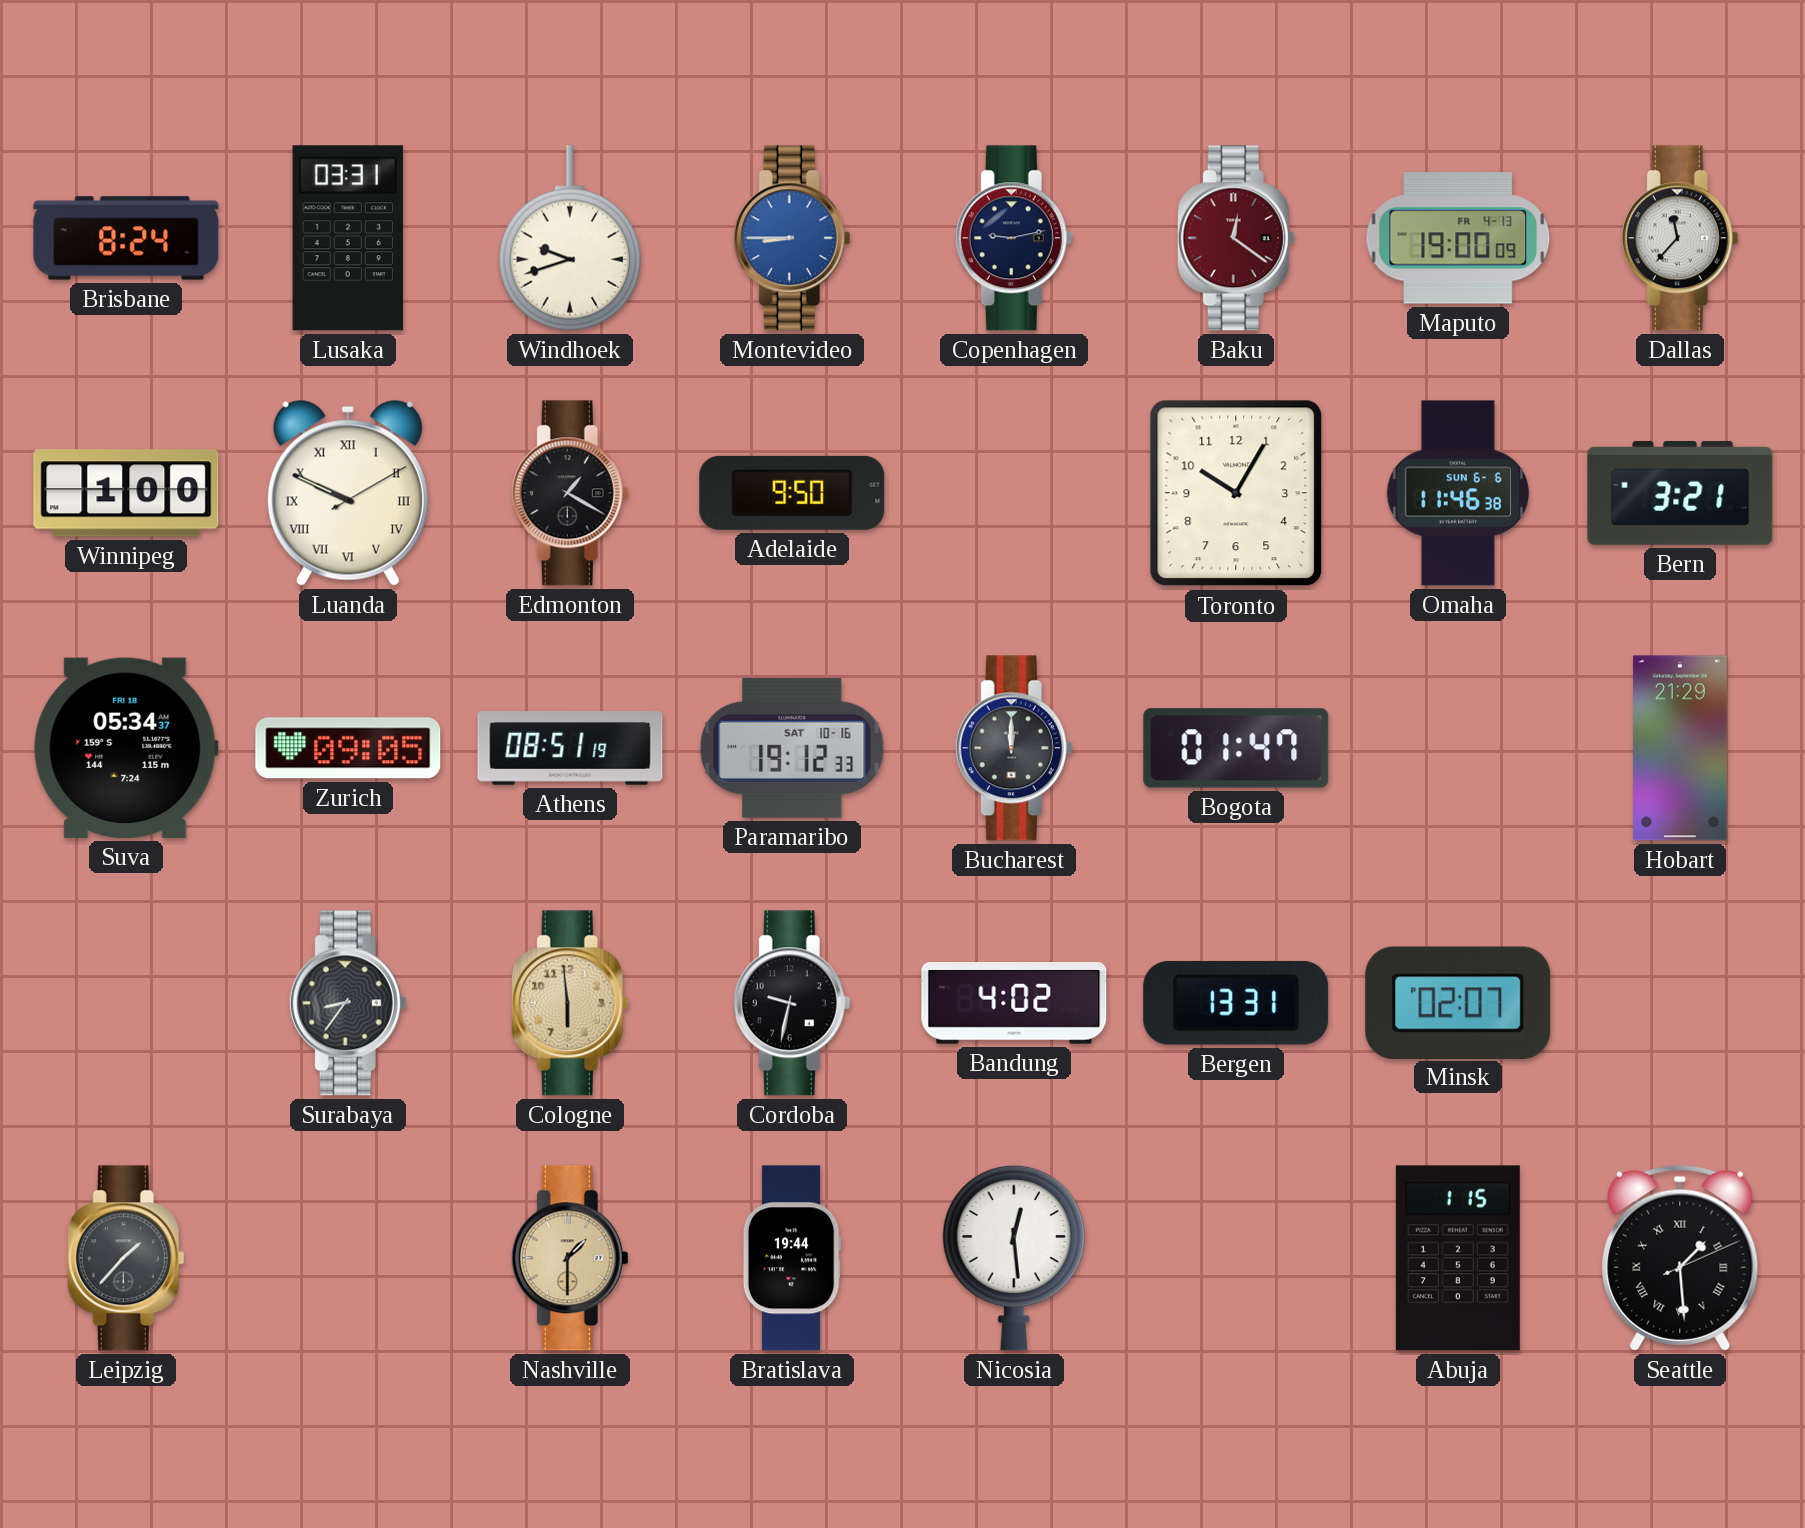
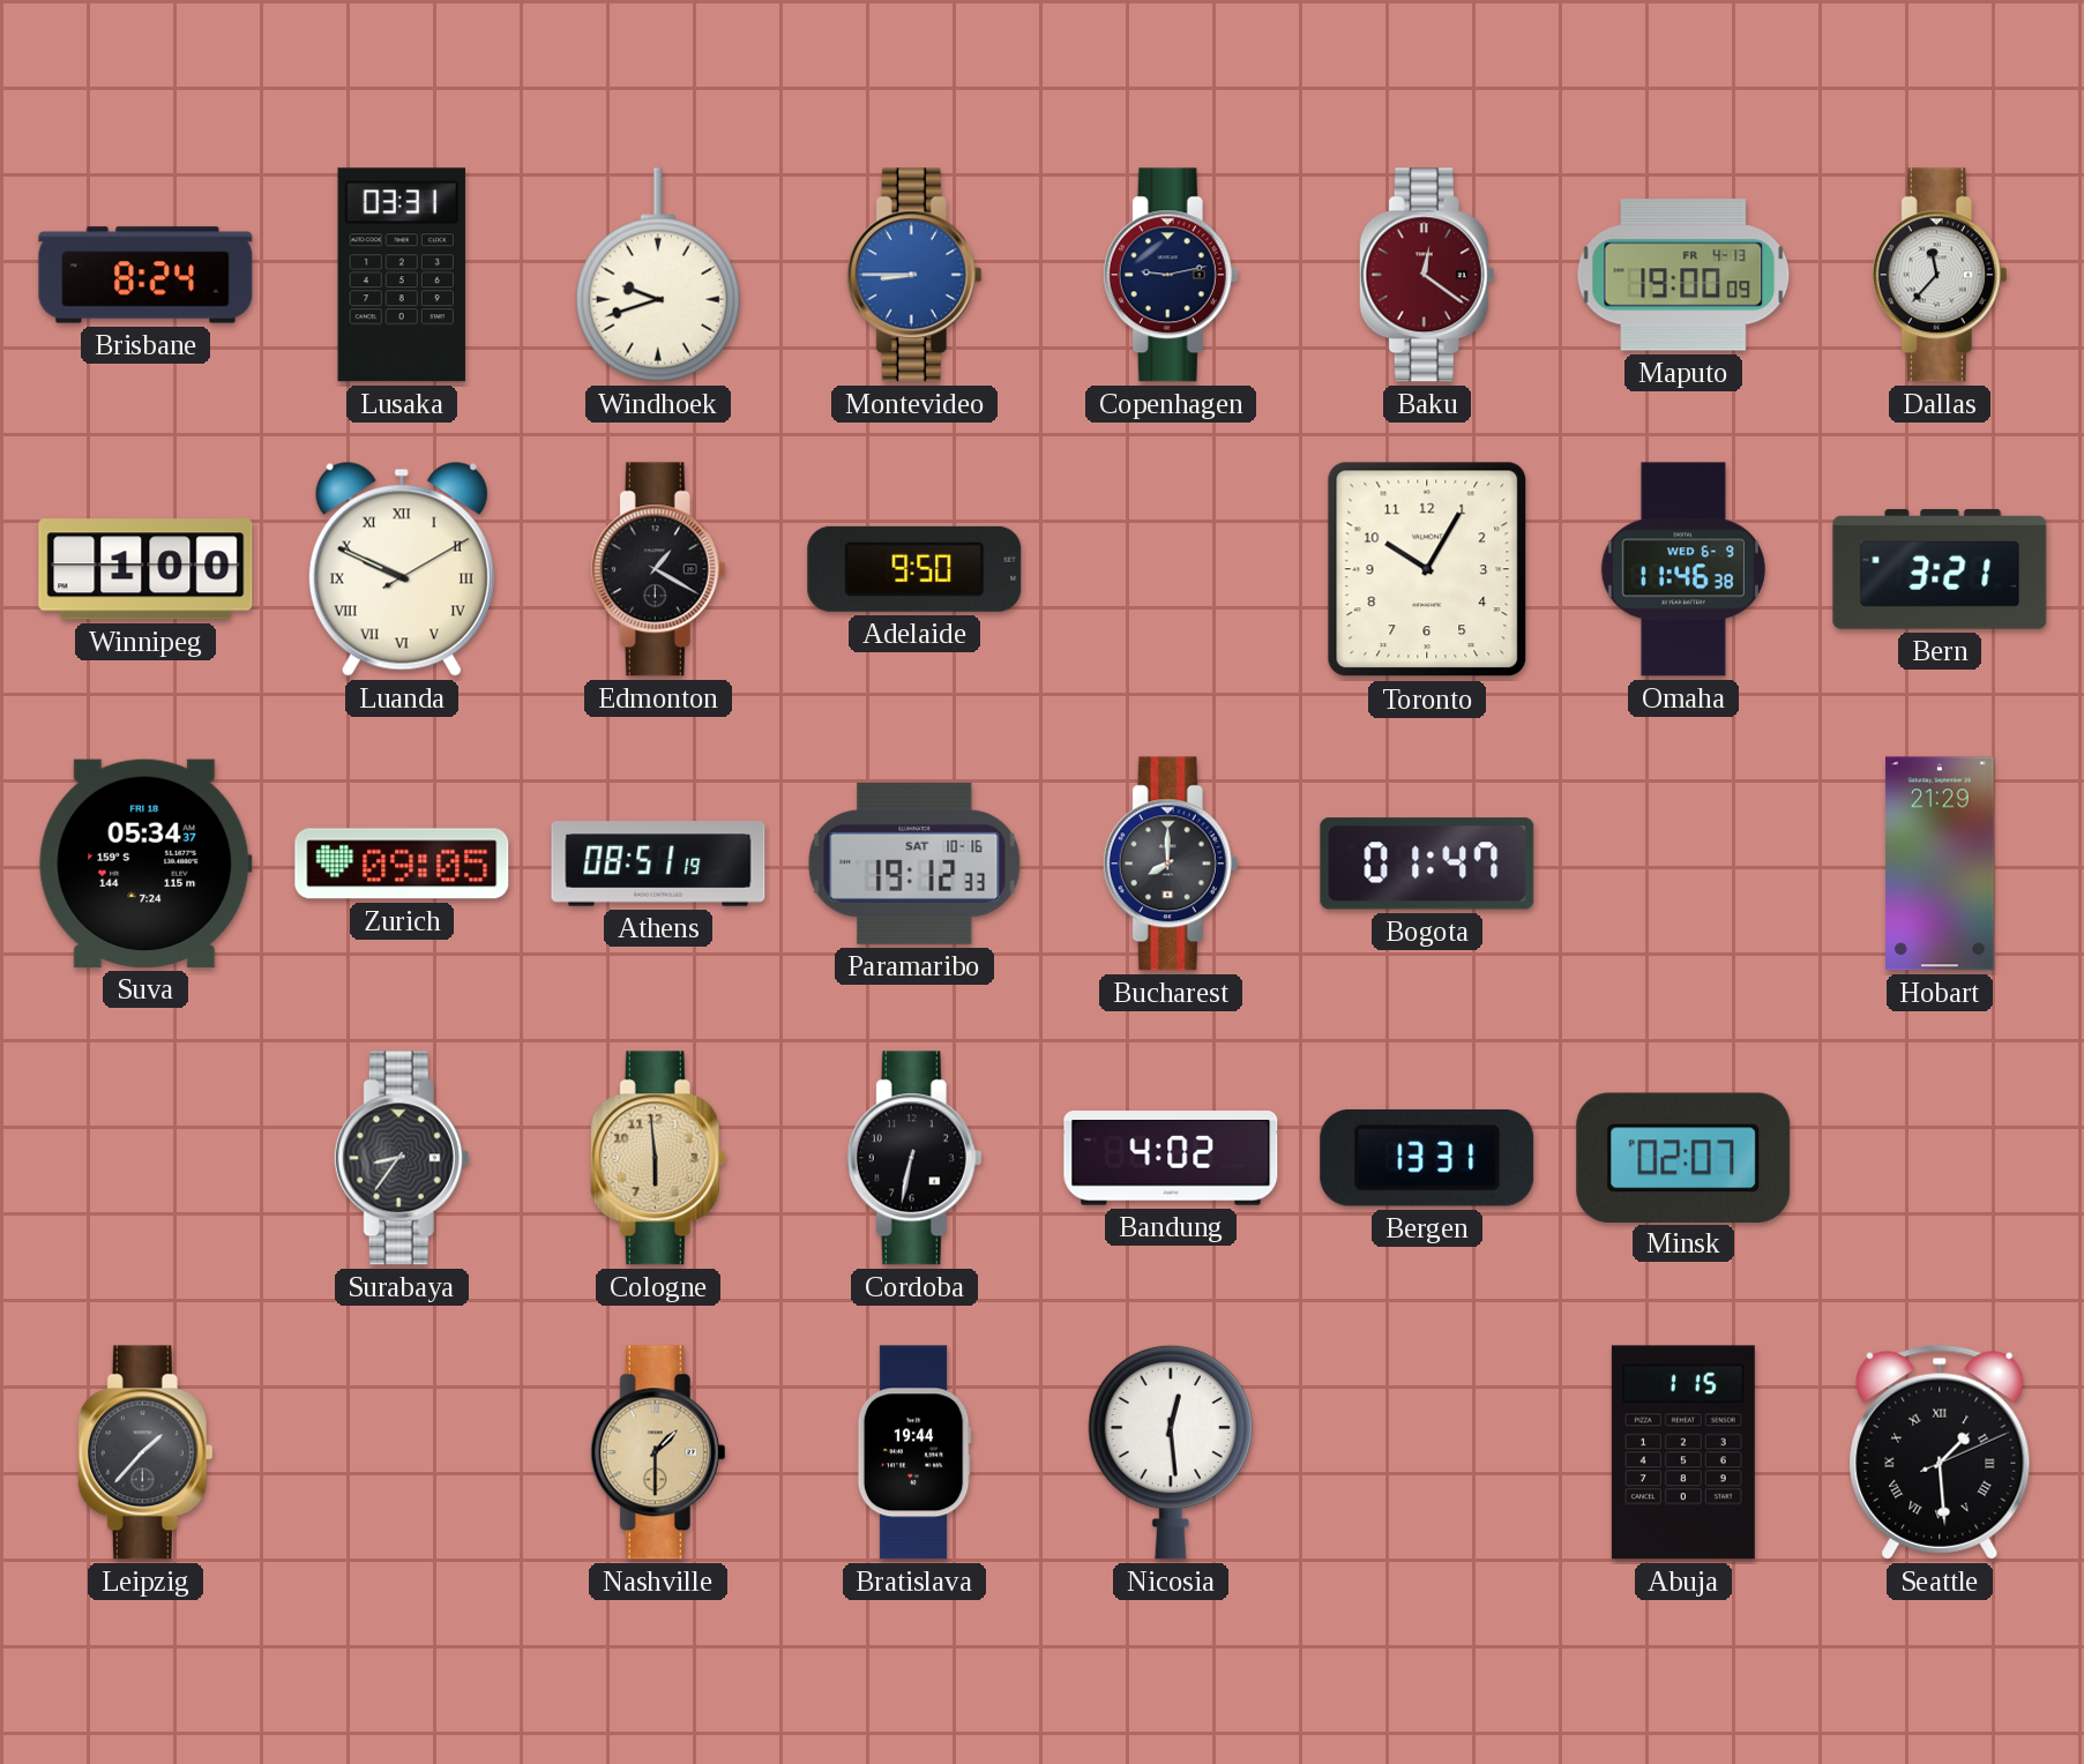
Omaha date: SUN 6-6 -> WED 6-9 (1683, 569)
Bucharest: 12:00 -> 8:00 (1171, 864)
Cordoba: 9:32 -> 6:32 (914, 1158)
